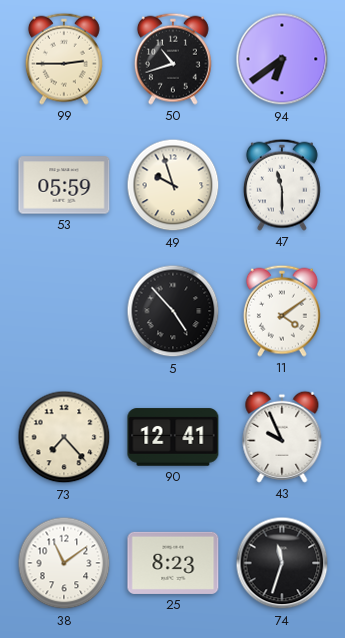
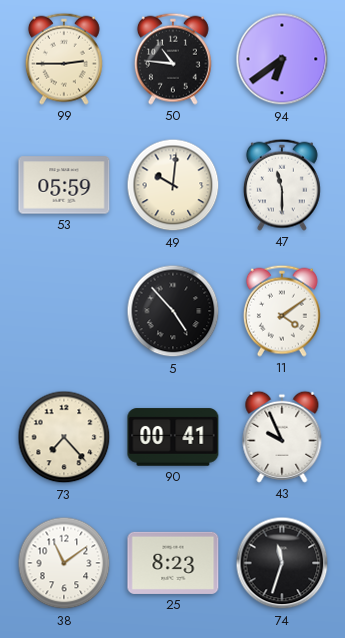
50: 10:42 -> 10:46 (173, 59)
49: 9:57 -> 10:01 (173, 185)
90: 12:41 -> 00:41 (173, 437)
